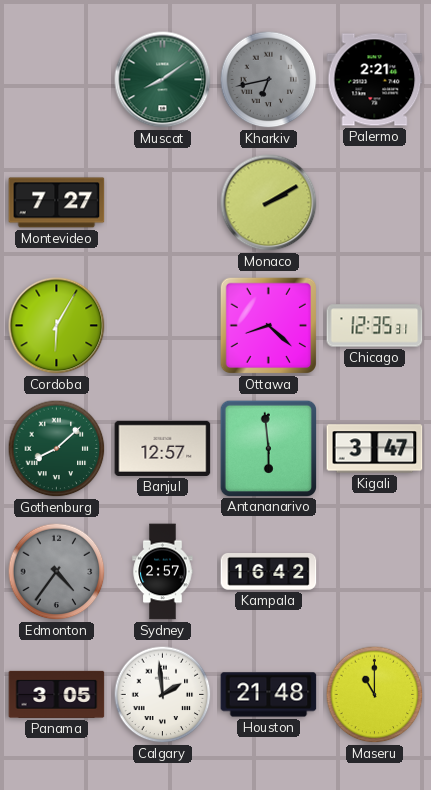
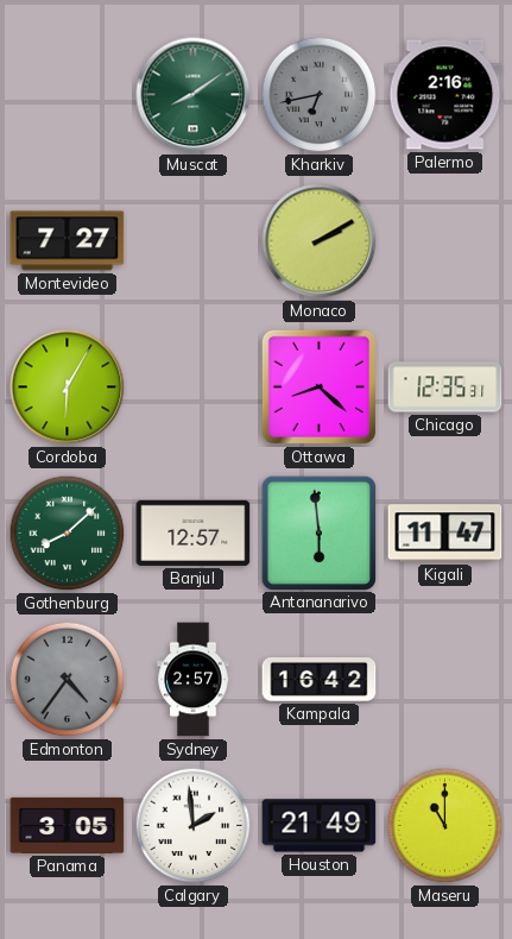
Palermo: 2:21 -> 2:16 (445, 95)
Kigali: 3:47 -> 11:47 (445, 534)
Houston: 21:48 -> 21:49 (320, 826)
